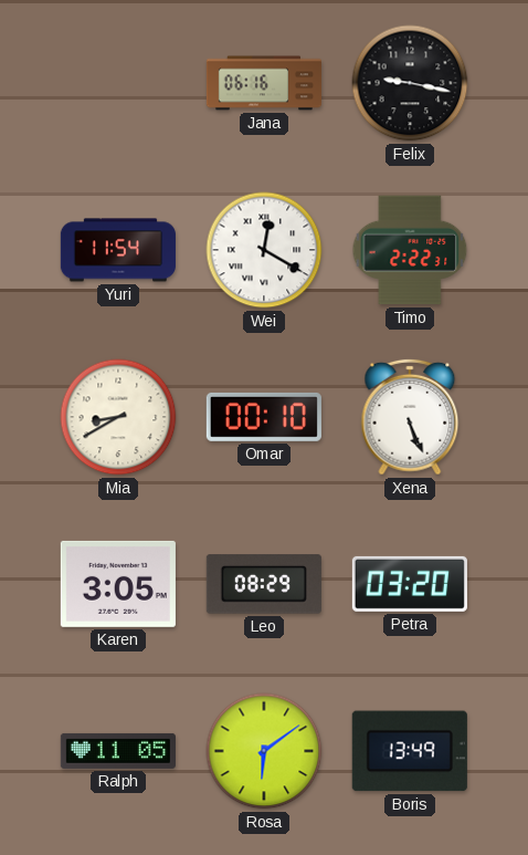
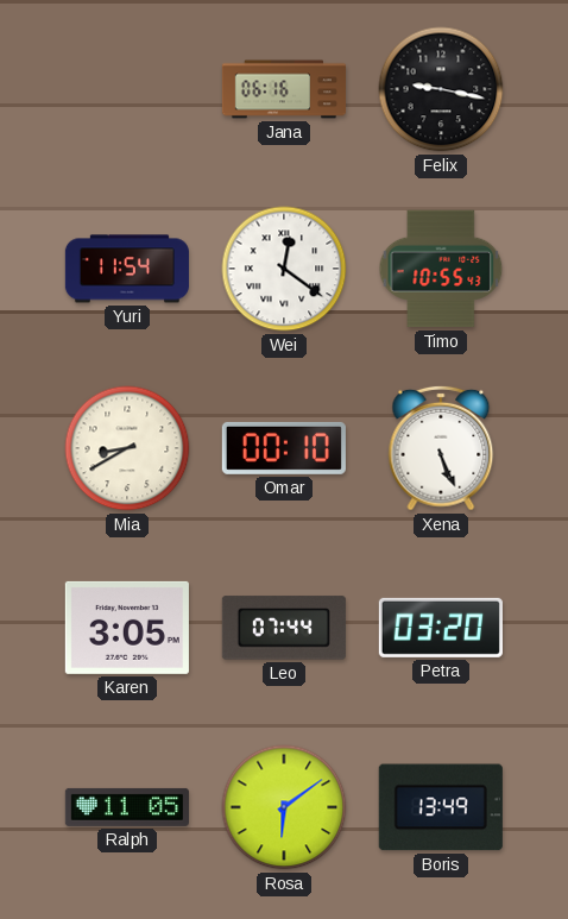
Wei: 12:20 -> 12:21 (284, 269)
Timo: 2:22 -> 10:55 (441, 269)
Leo: 08:29 -> 07:44 (284, 628)
